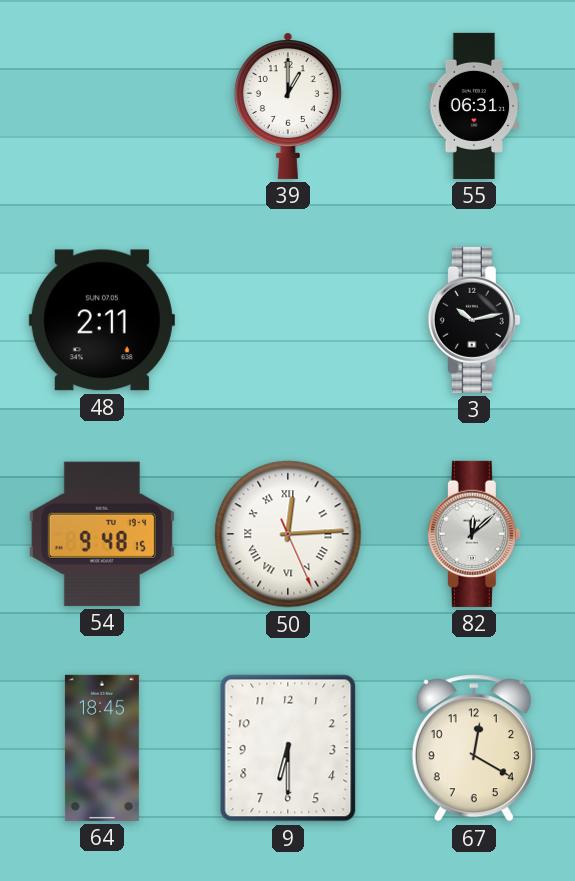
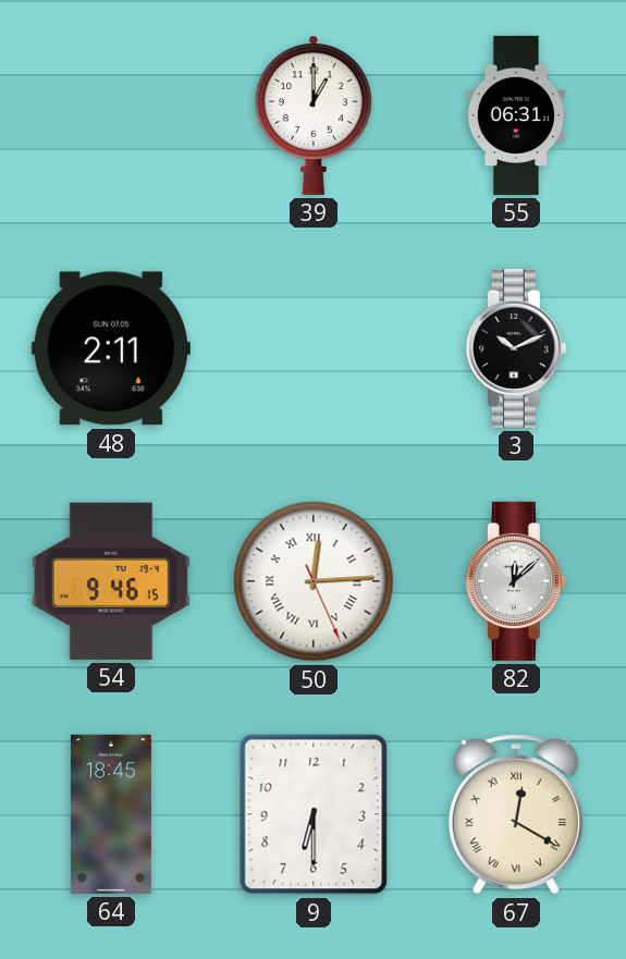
3: 10:13 -> 10:11 (516, 348)
54: 9:48 -> 9:46 (111, 581)
67 numerals: Arabic -> Roman (516, 814)
